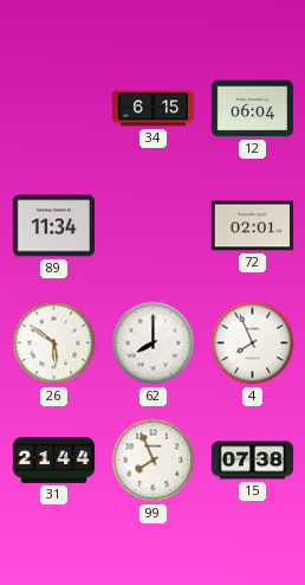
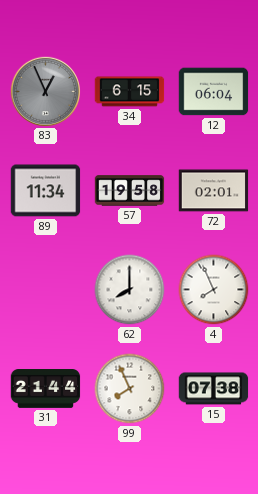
83: none -> 12:56 (45, 91)
57: none -> 19:58 (130, 191)
26: 5:51 -> none (54, 343)
